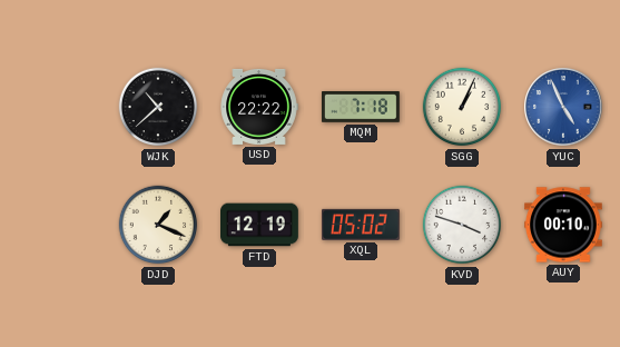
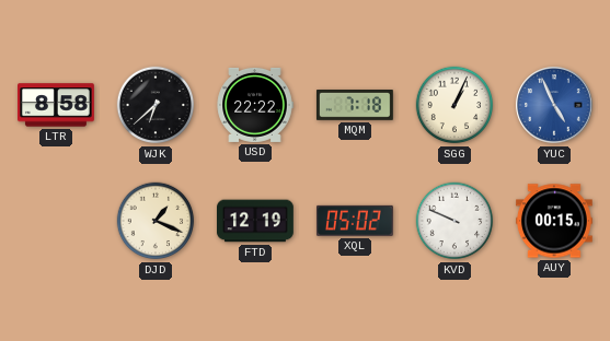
LTR: none -> 8:58 (57, 105)
WJK: 10:38 -> 6:38 (156, 105)
KVD: 3:48 -> 9:49 (454, 221)
AUY: 00:10 -> 00:15 (555, 221)
